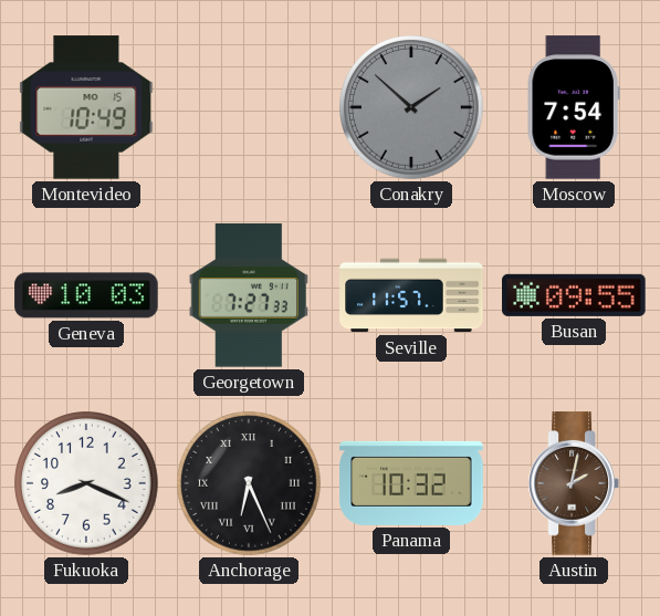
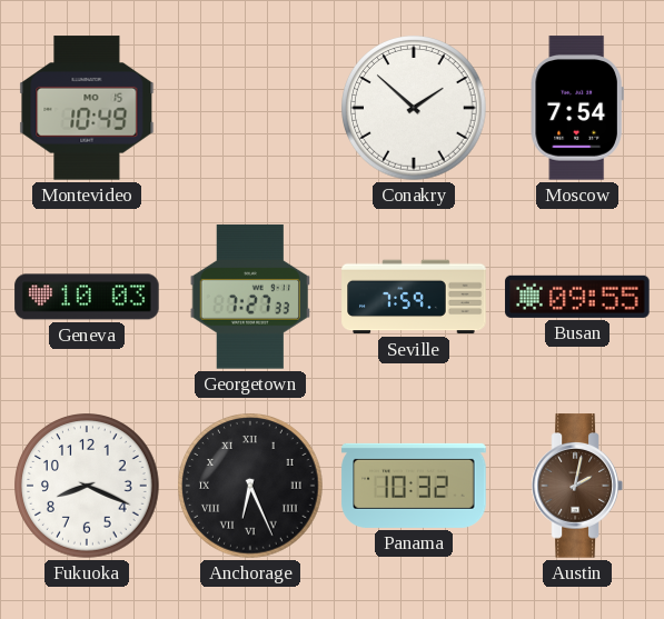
Conakry dial: grey -> white (414, 108)
Seville: 11:57 -> 7:59 (414, 297)
